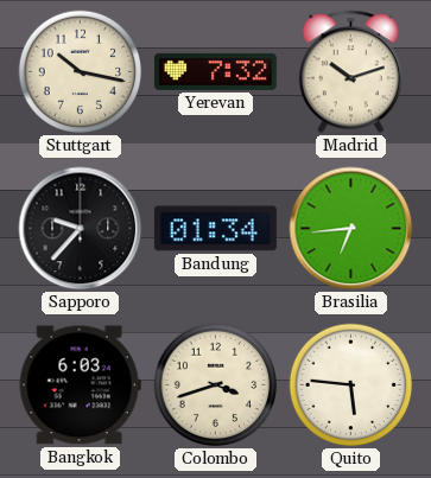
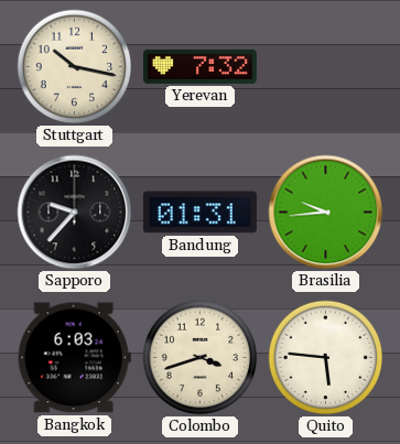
Madrid: 10:12 -> none (350, 72)
Bandung: 01:34 -> 01:31 (199, 213)
Brasilia: 6:44 -> 9:44 (326, 213)
